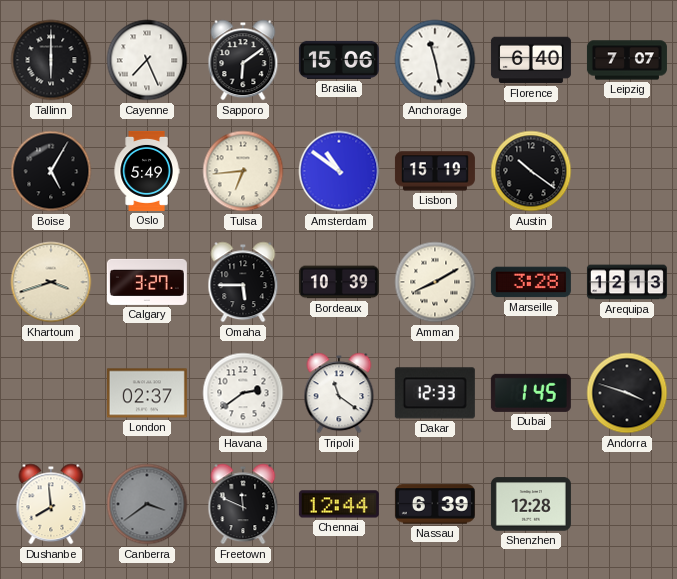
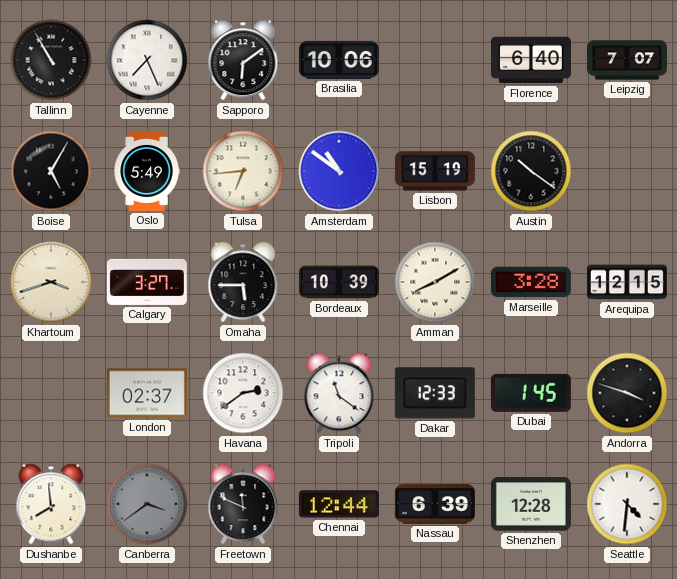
Tallinn: 6:00 -> 10:55 (51, 60)
Brasilia: 15:06 -> 10:06 (339, 60)
Anchorage: 11:28 -> none (435, 60)
Arequipa: 12:13 -> 12:15 (627, 282)
Seattle: none -> 4:31 (627, 504)
